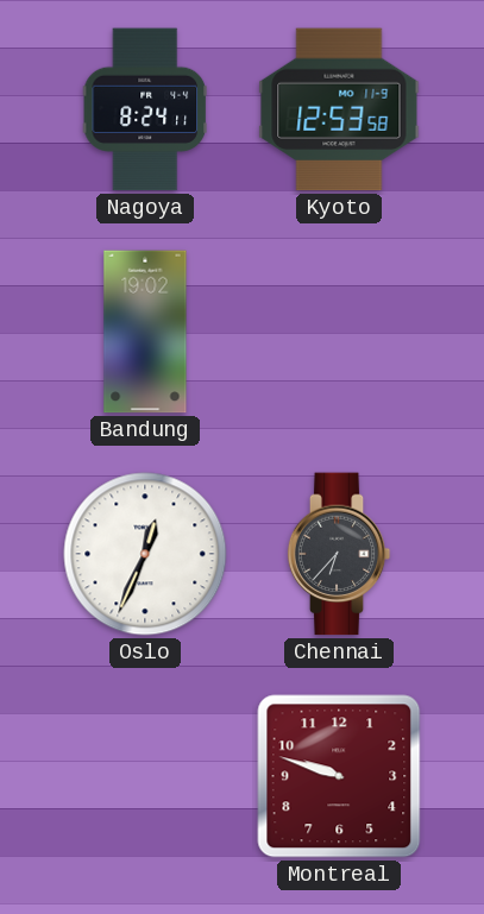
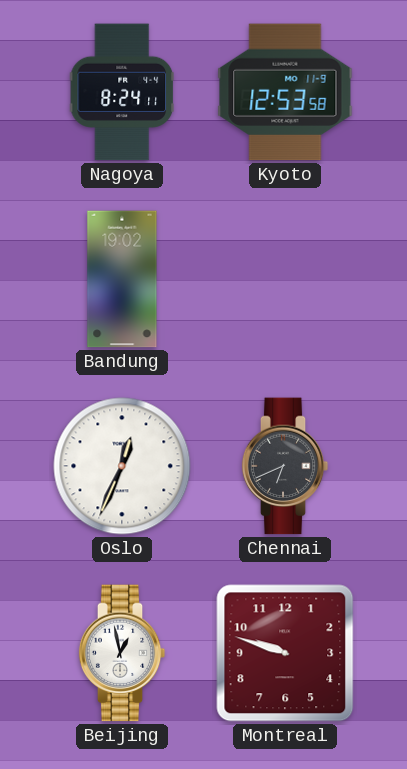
Chennai: 6:37 -> 6:41 (285, 466)
Beijing: none -> 12:58 (122, 653)
